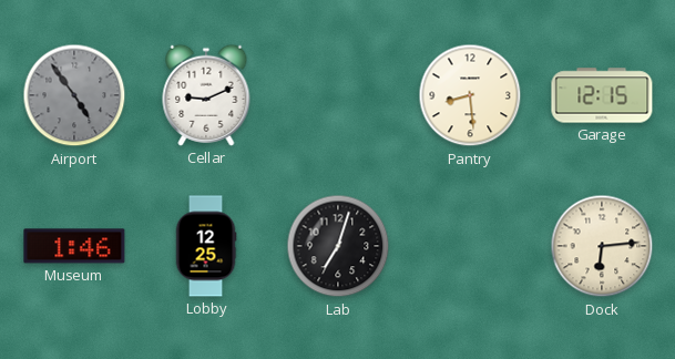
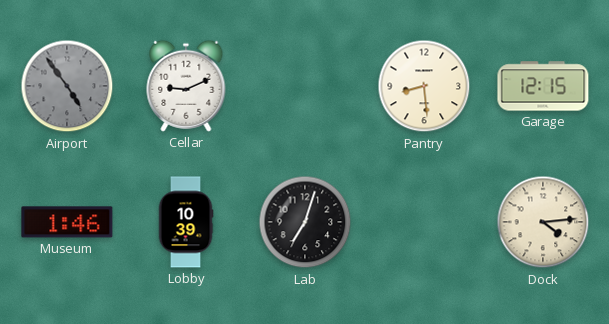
Lobby: 12:25 -> 10:39 (186, 222)
Dock: 6:14 -> 4:14 (543, 222)
